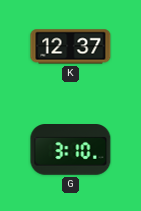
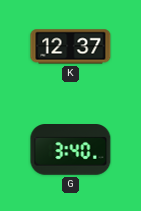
G: 3:10 -> 3:40 (71, 150)
